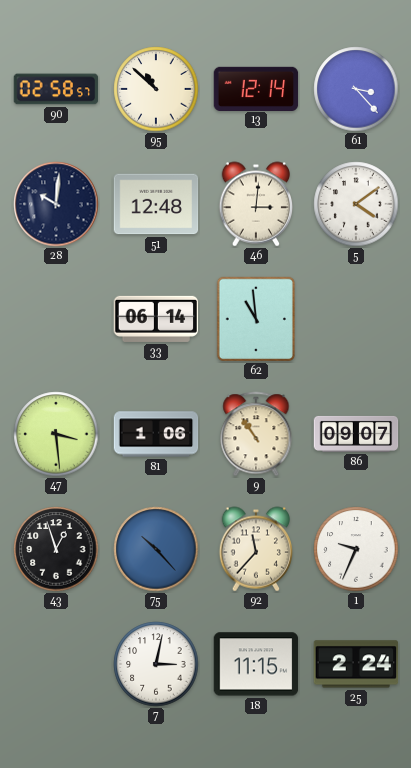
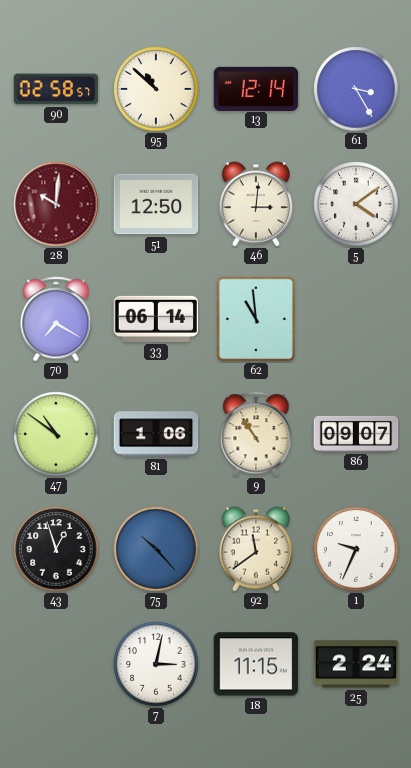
61: 3:23 -> 3:25 (356, 89)
28 dial: navy -> burgundy (56, 204)
51: 12:48 -> 12:50 (156, 204)
70: none -> 7:20 (56, 319)
47: 3:29 -> 10:51 (56, 434)
92: 11:37 -> 11:39 (256, 549)
